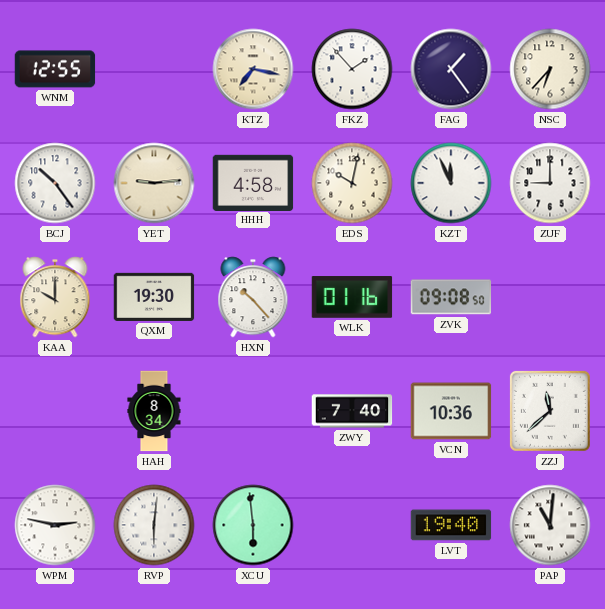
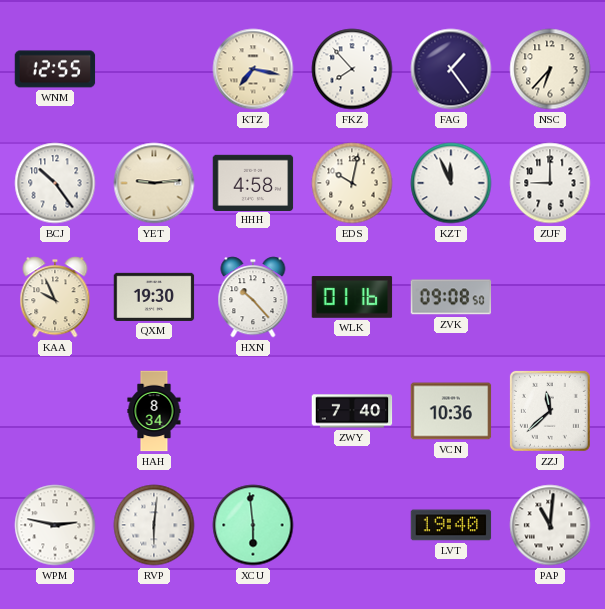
FKZ: 1:53 -> 7:53 (352, 69)
KAA: 10:00 -> 9:56 (55, 297)
